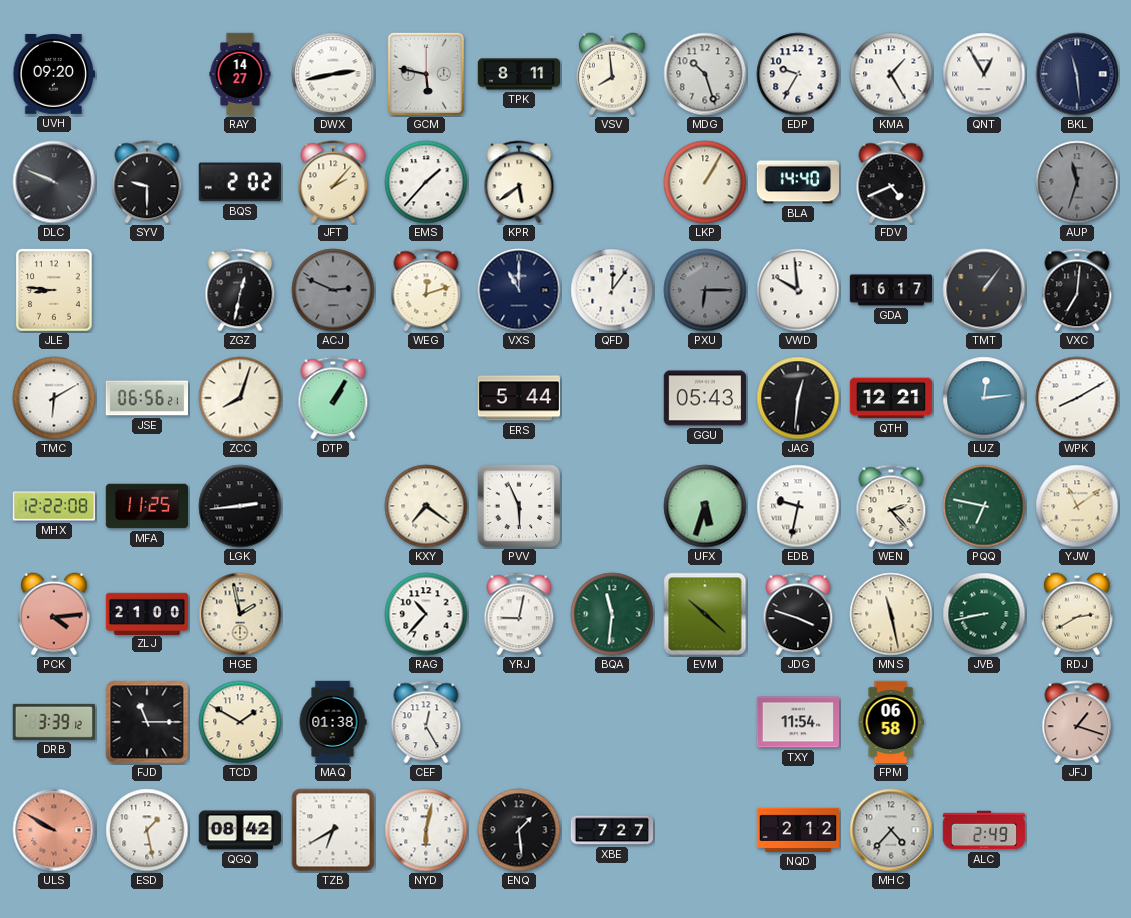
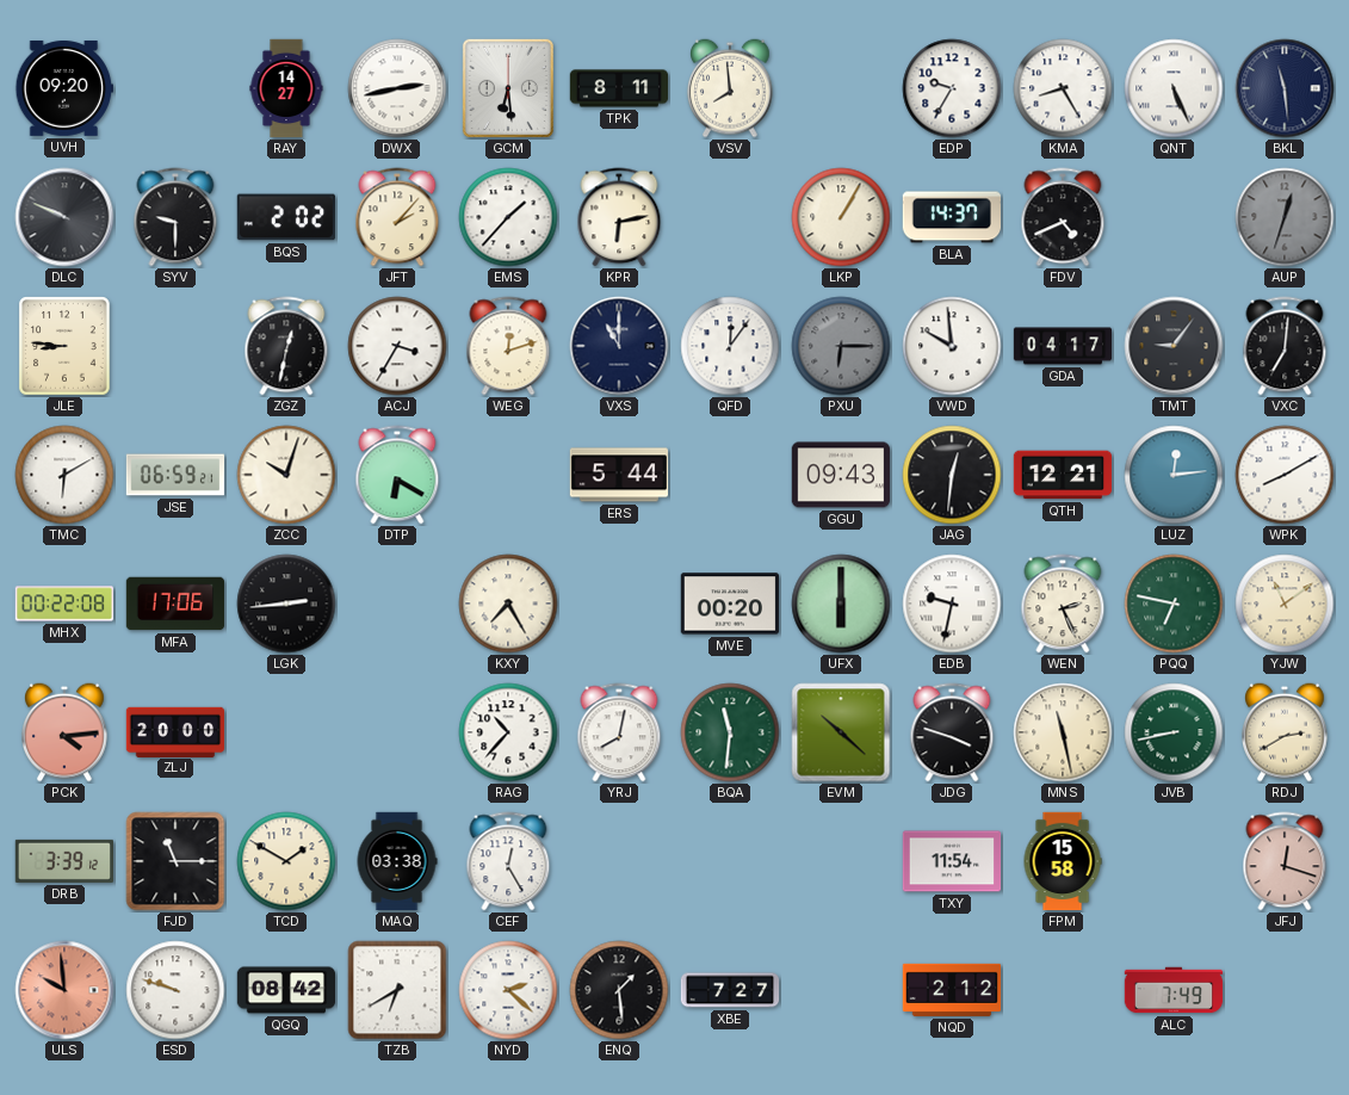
GCM: 5:47 -> 6:29 (508, 88)
MDG: 10:27 -> none (705, 74)
KMA: 1:25 -> 8:25 (1063, 88)
QNT: 12:55 -> 5:26 (1174, 88)
KPR: 5:39 -> 6:13 (619, 217)
BLA: 14:40 -> 14:37 (951, 217)
AUP: 11:33 -> 12:33 (1285, 217)
ACJ: 2:49 -> 3:35 (397, 346)
ACJ dial: grey -> white (397, 346)
GDA: 16:17 -> 04:17 (1063, 346)
TMT: 1:06 -> 9:06 (1174, 346)
JSE: 06:56 -> 06:59 (175, 475)
ZCC: 8:03 -> 10:03 (286, 475)
DTP: 1:05 -> 6:20 (397, 475)
GGU: 05:43 -> 09:43 (840, 475)
MHX: 12:22 -> 00:22 (63, 604)
MFA: 11:25 -> 17:06 (175, 604)
KXY: 7:21 -> 7:25 (508, 604)
PVV: 5:56 -> none (519, 506)
MVE: none -> 00:20 (729, 604)
UFX: 5:33 -> 6:00 (841, 604)
WEN: 2:23 -> 2:26 (1063, 604)
ZLJ: 21:00 -> 20:00 (175, 731)
HGE: 1:58 -> none (240, 614)
YRJ: 9:02 -> 8:02 (619, 732)
MAQ: 01:38 -> 03:38 (397, 861)
FPM: 06:58 -> 15:58 (1063, 861)
JFJ: 1:18 -> 12:18 (1285, 861)
ULS: 9:50 -> 9:59 (64, 990)
ESD: 1:28 -> 9:48 (175, 990)
NYD: 6:02 -> 2:22 (508, 990)
MHC: 4:37 -> none (891, 830)
ALC: 2:49 -> 7:49 (1174, 990)
